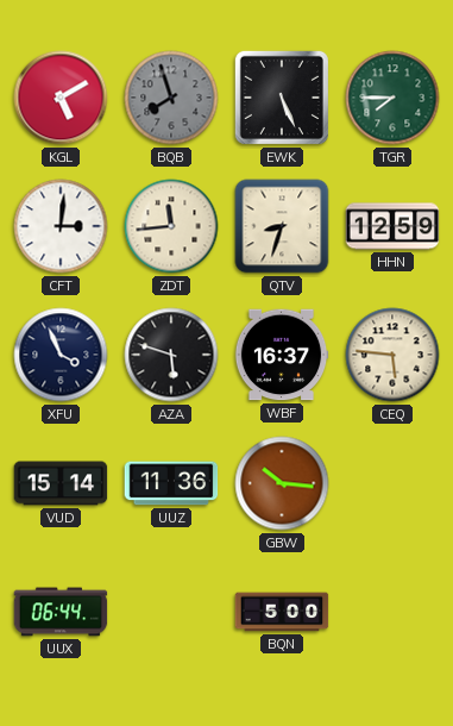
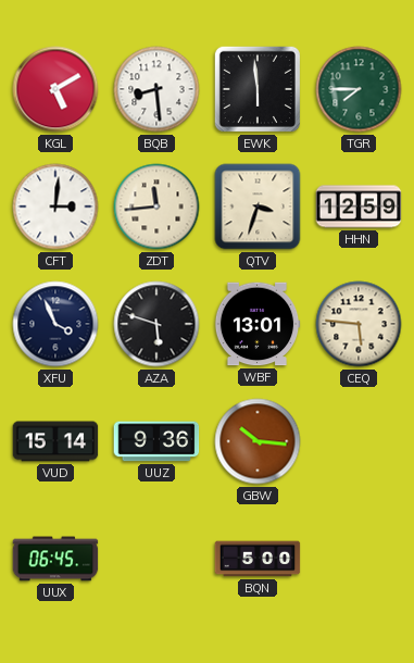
BQB: 7:57 -> 8:29 (156, 89)
BQB dial: grey -> white (156, 89)
EWK: 5:26 -> 5:59 (258, 89)
QTV: 8:33 -> 3:33 (258, 207)
WBF: 16:37 -> 13:01 (258, 324)
UUZ: 11:36 -> 9:36 (156, 441)
UUX: 06:44 -> 06:45 (55, 559)
